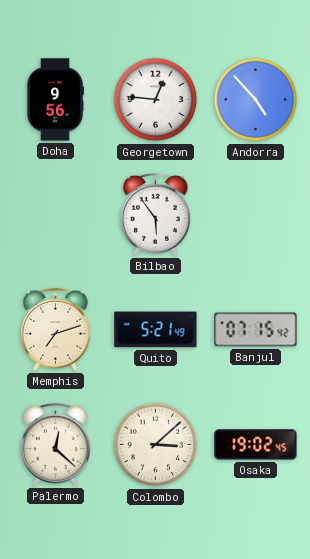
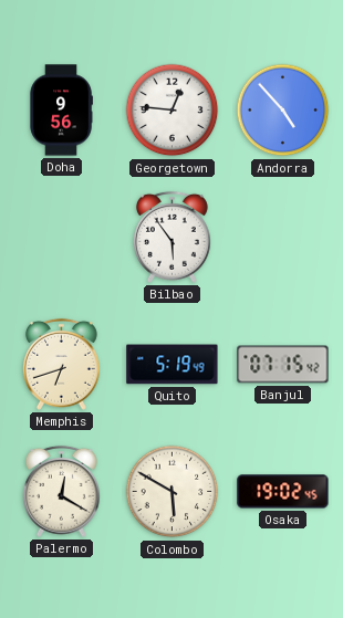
Memphis: 7:12 -> 6:42 (61, 364)
Quito: 5:21 -> 5:19 (173, 365)
Palermo: 12:22 -> 12:20 (61, 491)
Colombo: 3:08 -> 5:50 (173, 492)
